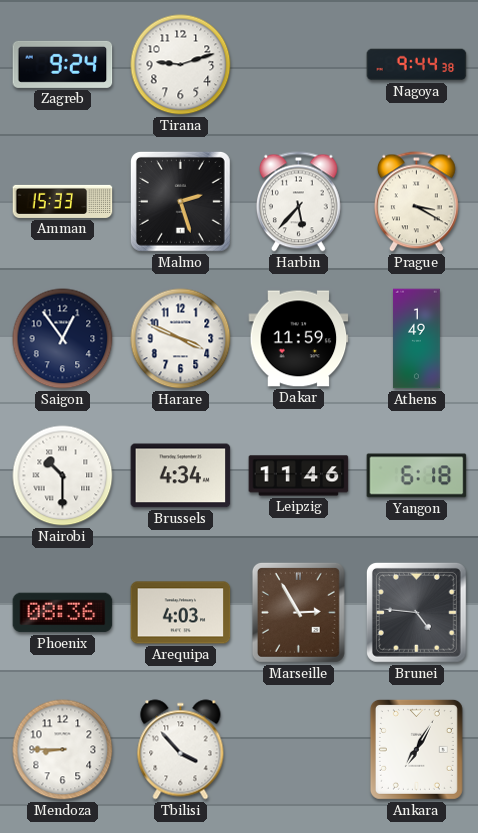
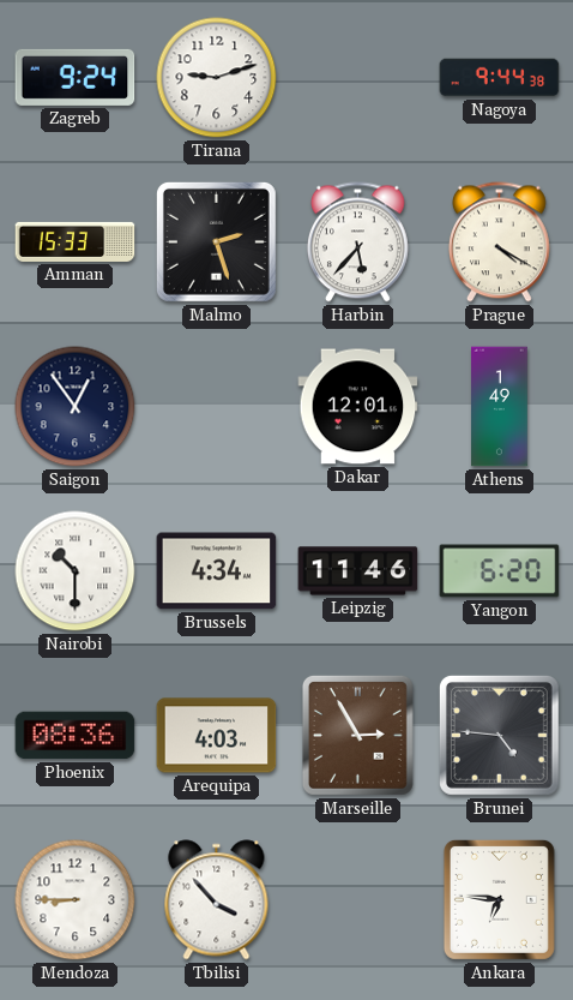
Prague: 3:20 -> 4:20 (499, 242)
Harare: 3:49 -> none (181, 339)
Dakar: 11:59 -> 12:01 (358, 407)
Yangon: 6:18 -> 6:20 (500, 571)
Ankara: 7:05 -> 6:46 (499, 899)
